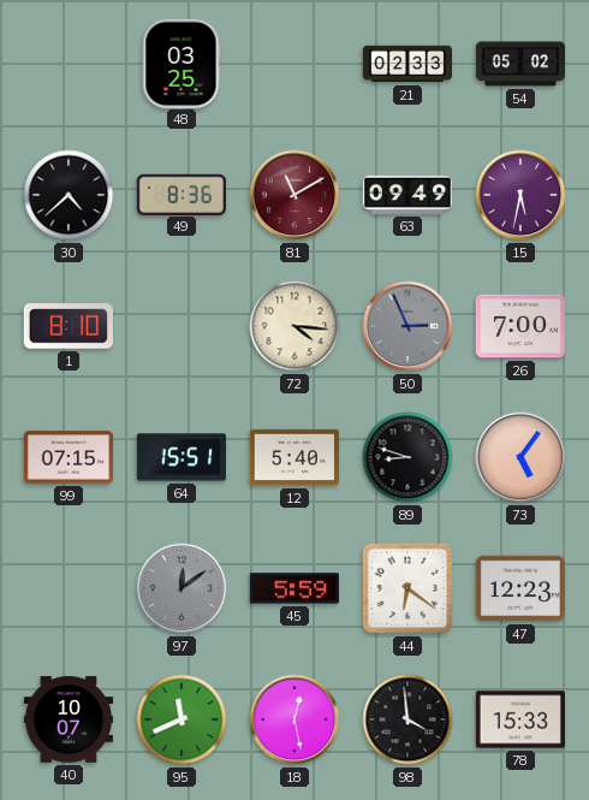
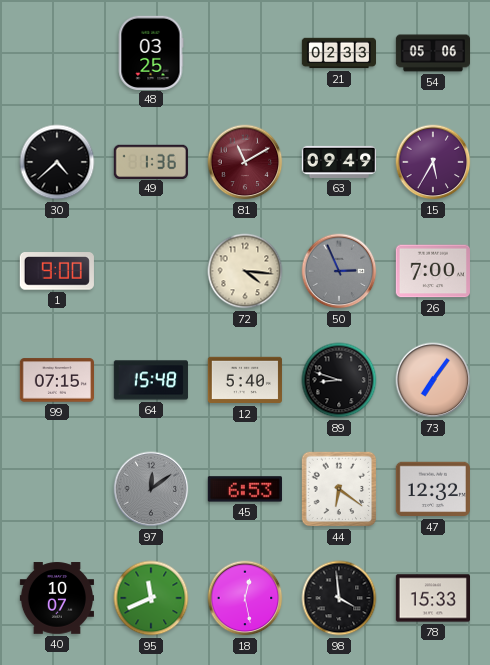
54: 05:02 -> 05:06 (433, 53)
49: 8:36 -> 1:36 (151, 161)
15: 5:32 -> 5:35 (433, 162)
1: 8:10 -> 9:00 (57, 271)
64: 15:51 -> 15:48 (151, 380)
73: 5:06 -> 7:06 (433, 380)
45: 5:59 -> 6:53 (245, 489)
47: 12:23 -> 12:32 (432, 489)
